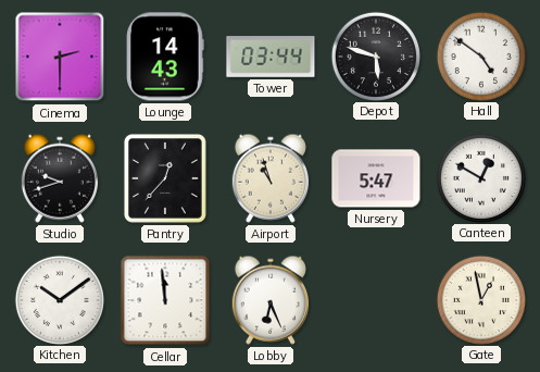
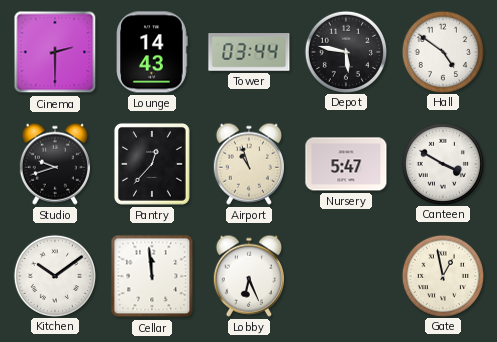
Depot: 5:48 -> 5:47 (345, 51)
Canteen: 12:50 -> 3:50 (442, 163)
